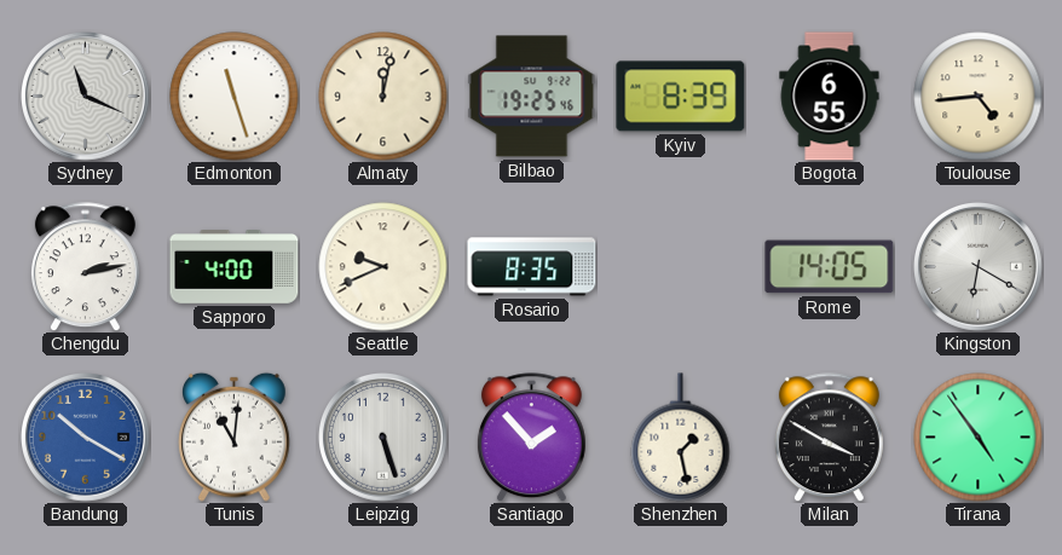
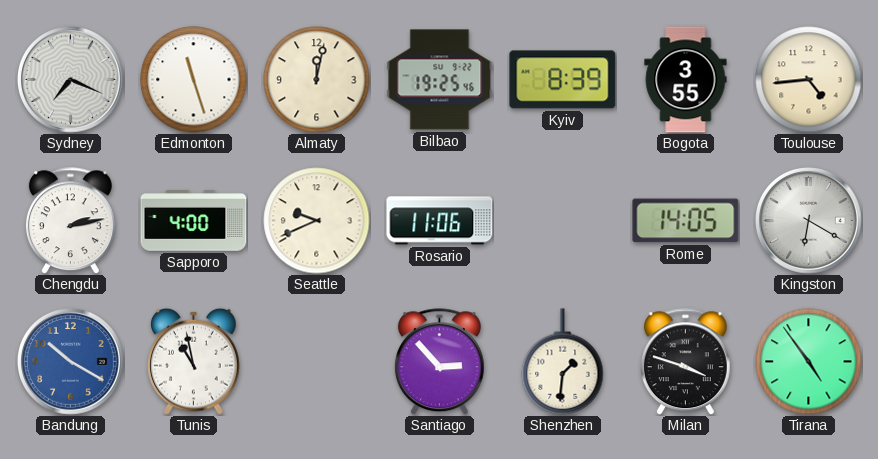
Sydney: 11:19 -> 7:19 (71, 80)
Bogota: 6:55 -> 3:55 (686, 80)
Rosario: 8:35 -> 11:06 (440, 221)
Tunis: 11:01 -> 10:58 (194, 361)
Leipzig: 5:27 -> none (383, 438)
Santiago: 1:53 -> 2:53 (439, 362)
Shenzhen: 1:28 -> 1:31 (563, 362)
Milan: 3:50 -> 3:48 (685, 362)
